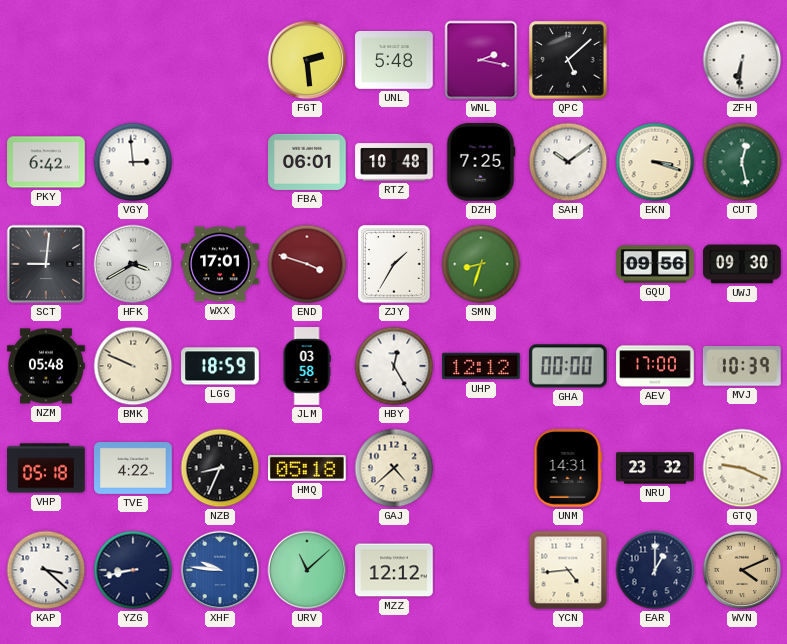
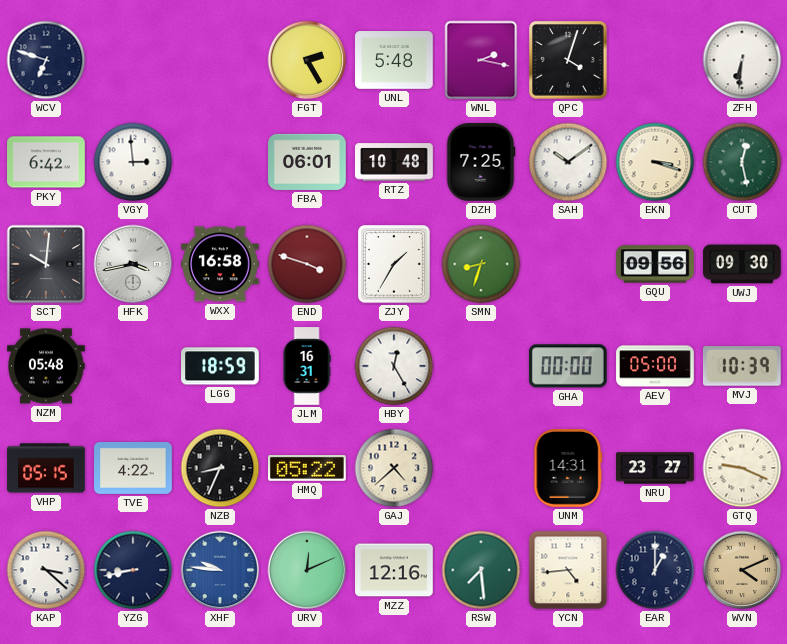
WCV: none -> 6:48 (46, 60)
FGT: 2:29 -> 2:25 (307, 60)
QPC: 5:08 -> 4:03 (568, 60)
SCT: 9:01 -> 10:01 (46, 264)
HFK: 3:40 -> 3:43 (133, 264)
WXX: 17:01 -> 16:58 (220, 264)
BMK: 9:49 -> none (133, 366)
JLM: 03:58 -> 16:31 (307, 366)
UHP: 12:12 -> none (481, 366)
AEV: 17:00 -> 05:00 (655, 366)
VHP: 05:18 -> 05:15 (46, 468)
HMQ: 05:18 -> 05:22 (308, 469)
NRU: 23:32 -> 23:27 (655, 468)
URV: 11:08 -> 12:11 (307, 570)
MZZ: 12:12 -> 12:16 (394, 570)
RSW: none -> 7:29 (481, 570)
